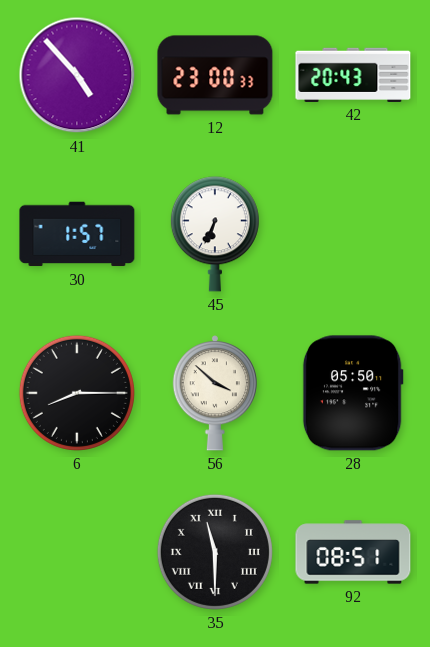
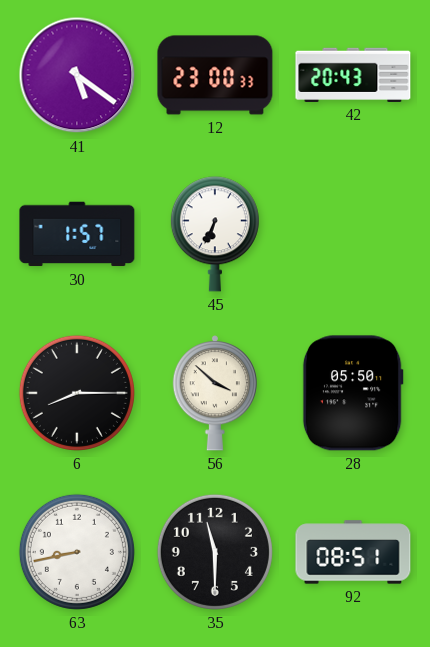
41: 4:53 -> 5:21 (77, 75)
63: none -> 8:43 (77, 552)
35 numerals: Roman -> Arabic (215, 552)
